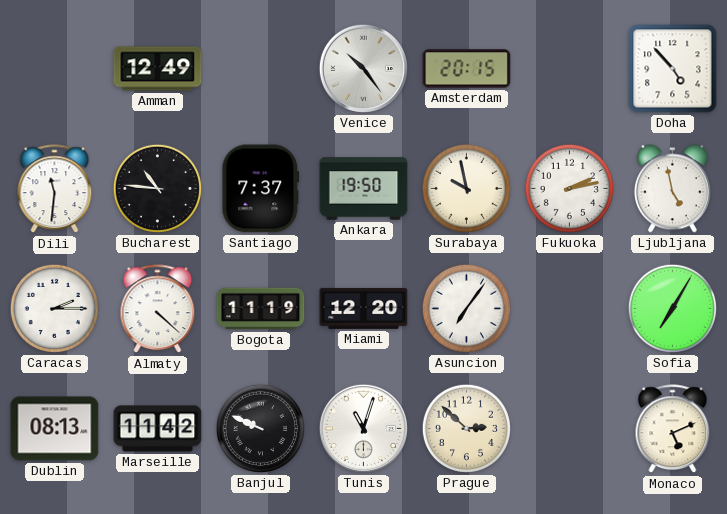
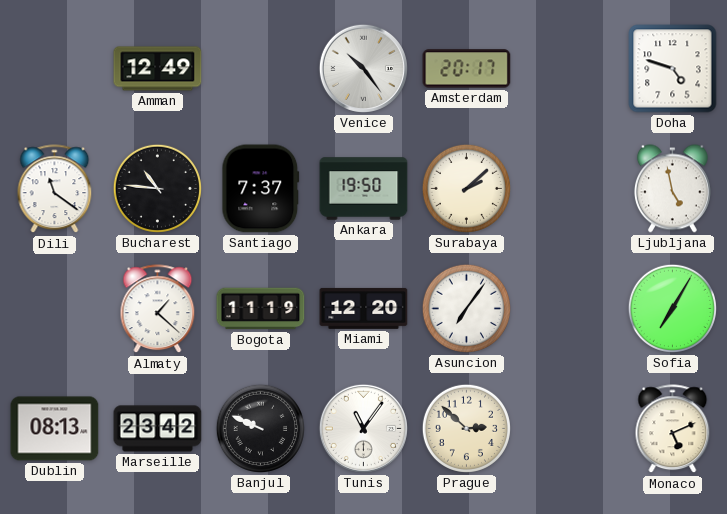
Amsterdam: 20:15 -> 20:17 (467, 69)
Doha: 4:53 -> 4:48 (673, 69)
Dili: 11:31 -> 11:21 (55, 189)
Surabaya: 9:58 -> 2:08 (466, 188)
Fukuoka: 2:13 -> none (569, 188)
Caracas: 2:15 -> none (54, 308)
Almaty: 4:22 -> 1:22 (158, 309)
Marseille: 11:42 -> 23:42 (158, 429)
Tunis: 11:03 -> 11:06 (363, 428)
